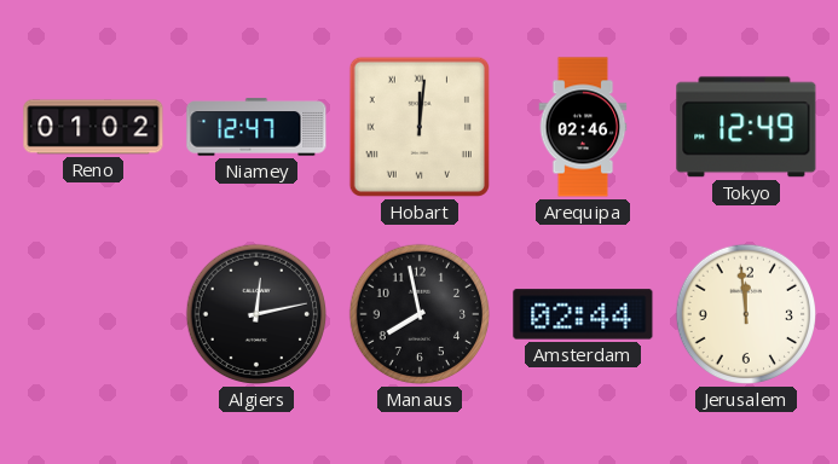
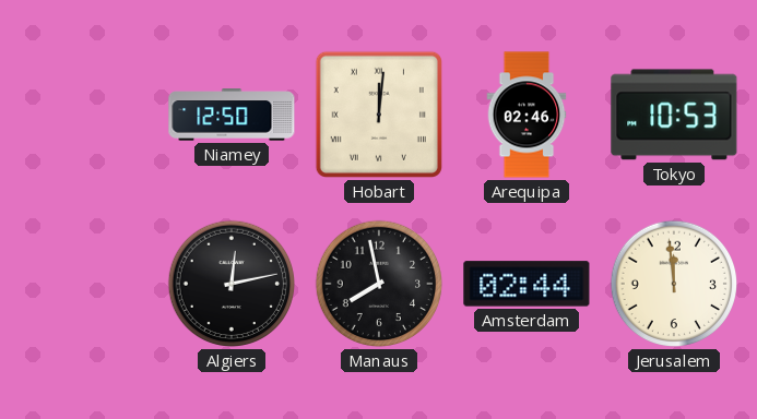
Reno: 01:02 -> none (93, 127)
Niamey: 12:47 -> 12:50 (232, 115)
Tokyo: 12:49 -> 10:53 (674, 115)
